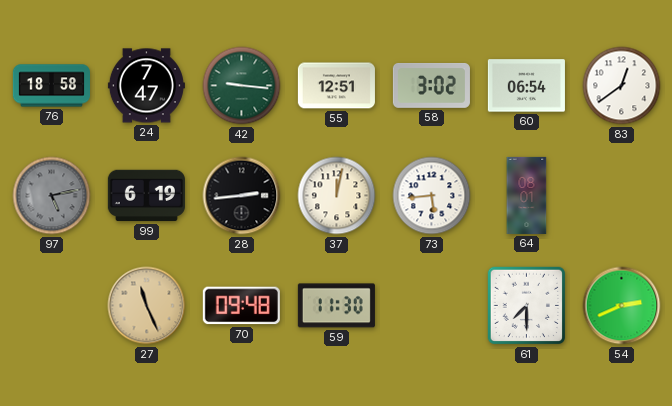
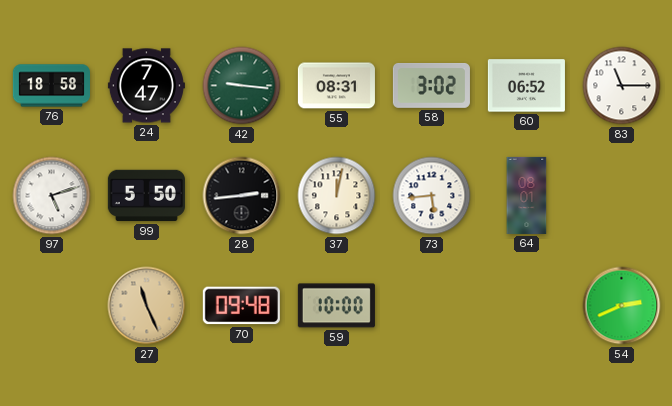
55: 12:51 -> 08:31 (336, 86)
60: 06:54 -> 06:52 (526, 86)
83: 12:39 -> 11:15 (622, 86)
97: 5:13 -> 5:12 (52, 196)
97 dial: grey -> white (52, 196)
99: 6:19 -> 5:50 (146, 196)
59: 11:30 -> 10:00 (336, 306)
61: 7:30 -> none (527, 306)
